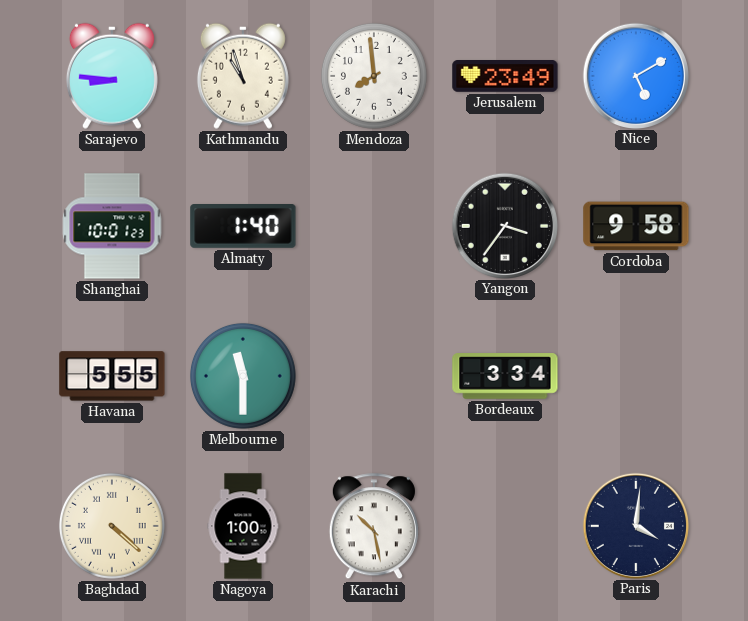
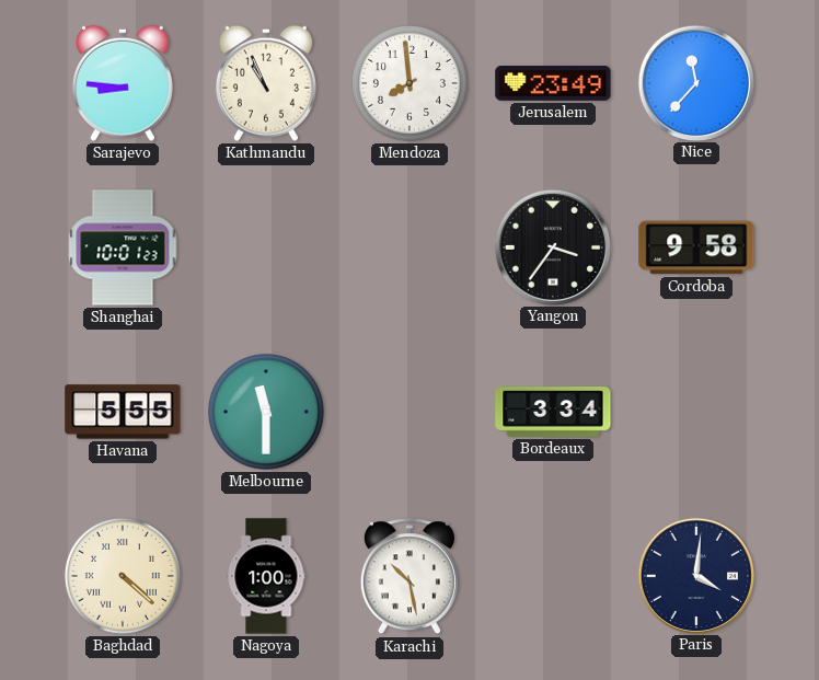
Kathmandu: 10:57 -> 10:56 (266, 83)
Nice: 5:10 -> 11:37 (695, 82)
Almaty: 1:40 -> none (243, 227)
